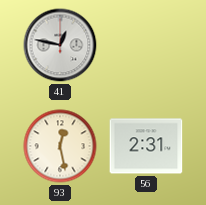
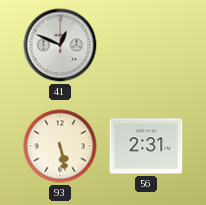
41: 12:47 -> 12:49 (60, 45)
93: 12:28 -> 5:28 (60, 146)
